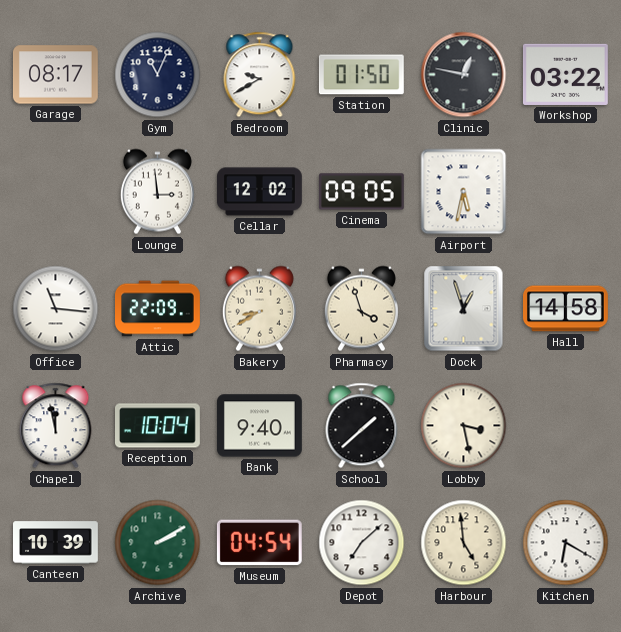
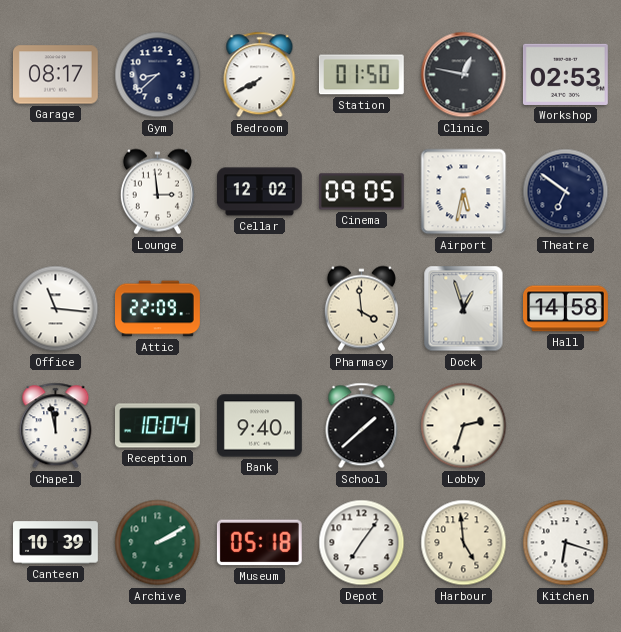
Gym: 11:04 -> 8:38 (158, 75)
Bedroom: 9:40 -> 7:40 (260, 75)
Workshop: 03:22 -> 02:53 (565, 74)
Theatre: none -> 6:51 (566, 192)
Bakery: 8:40 -> none (259, 309)
Pharmacy: 3:57 -> 3:59 (361, 309)
Lobby: 3:28 -> 2:33 (464, 426)
Museum: 04:54 -> 05:18 (259, 543)
Depot: 7:08 -> 7:06 (362, 543)
Kitchen: 6:20 -> 6:18 (566, 543)
